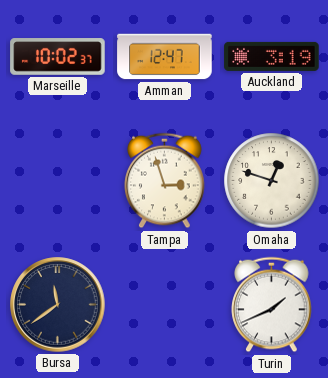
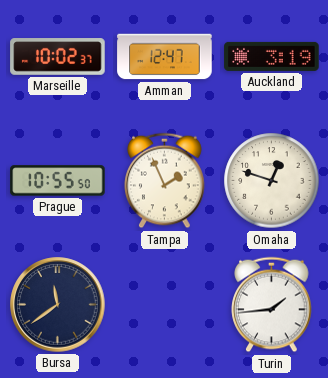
Prague: none -> 10:55 (58, 181)
Tampa: 2:57 -> 1:56 (165, 181)
Turin: 1:41 -> 1:44 (272, 305)
